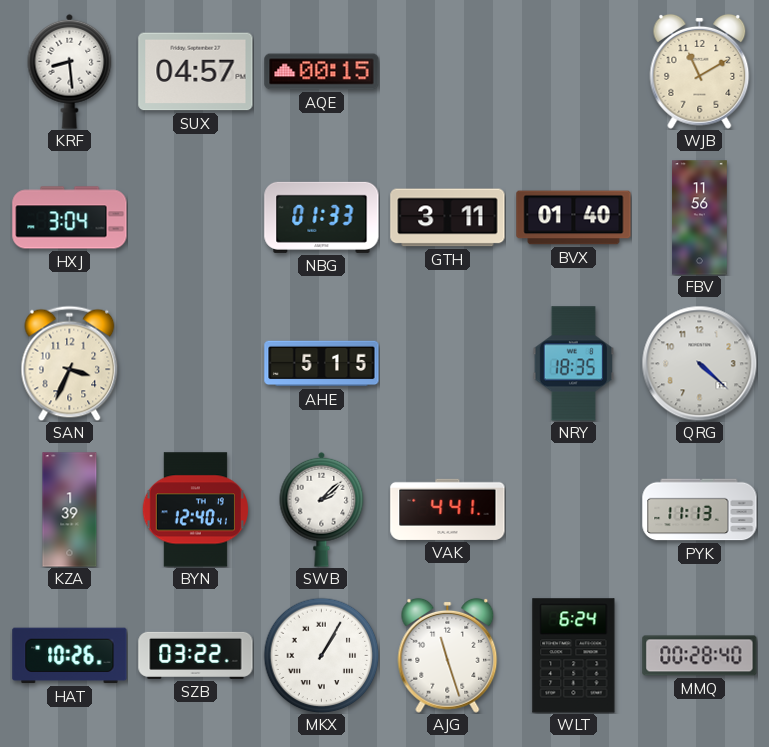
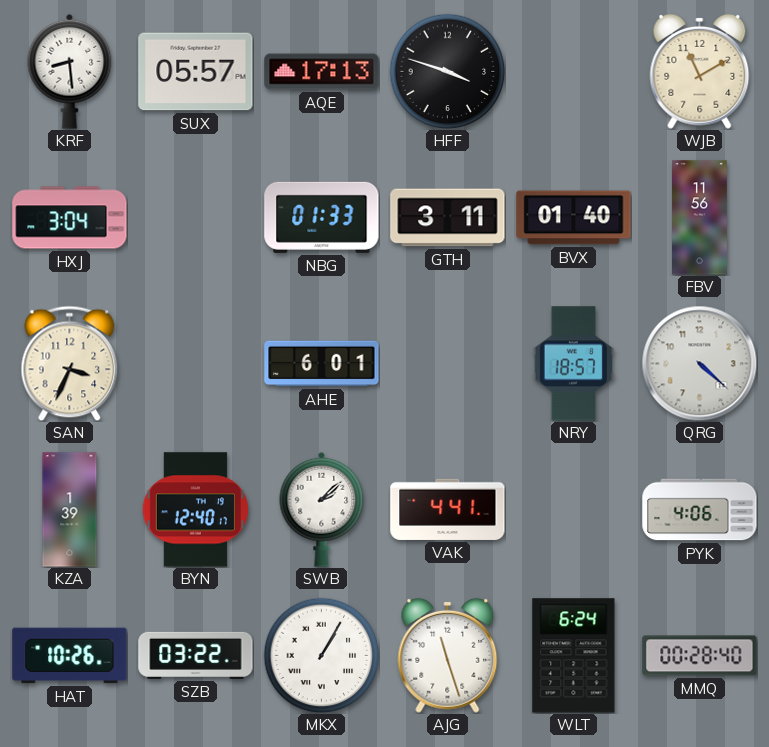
SUX: 04:57 -> 05:57 (196, 72)
AQE: 00:15 -> 17:13 (322, 72)
HFF: none -> 3:48 (447, 71)
AHE: 5:15 -> 6:01 (322, 364)
NRY: 18:35 -> 18:57 (574, 364)
BYN: 12:40:41 -> 12:40:17 (195, 510)
PYK: 11:13 -> 4:06 (700, 510)
